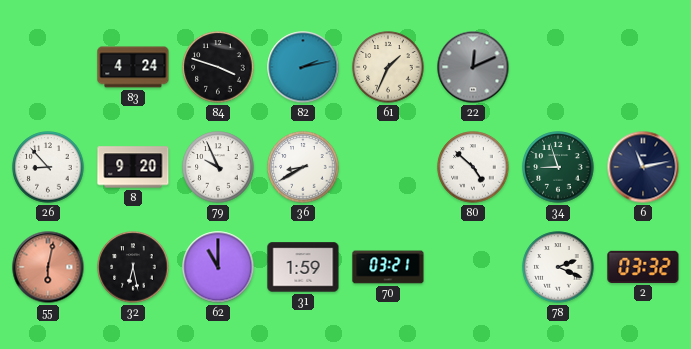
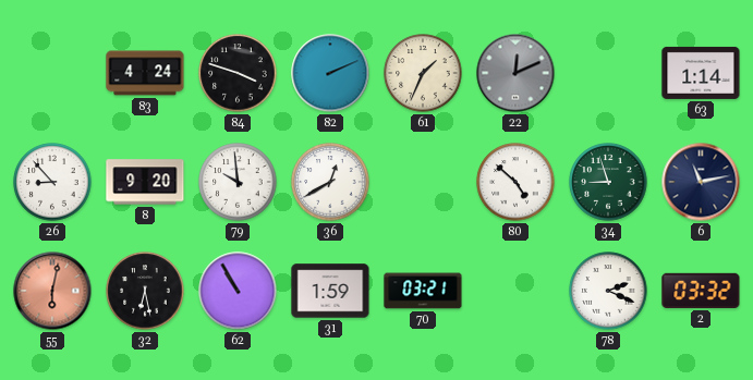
82: 2:13 -> 2:11 (330, 73)
63: none -> 1:14 (701, 73)
79: 9:56 -> 9:59 (238, 182)
36: 8:40 -> 12:40 (330, 182)
62: 11:00 -> 10:55 (238, 291)
